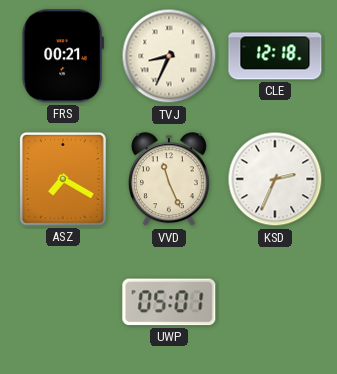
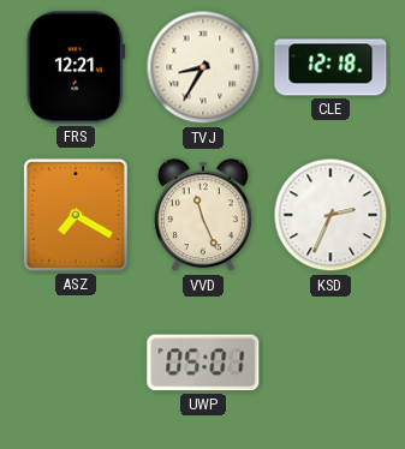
FRS: 00:21 -> 12:21 (76, 67)
TVJ: 8:34 -> 8:35 (203, 67)
